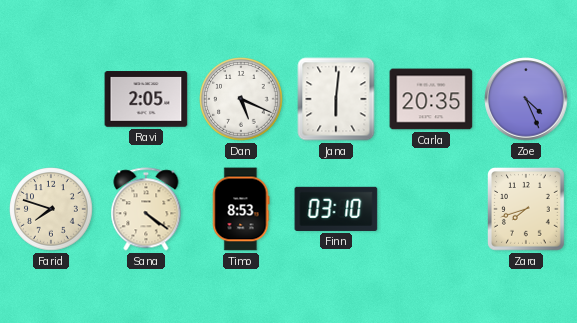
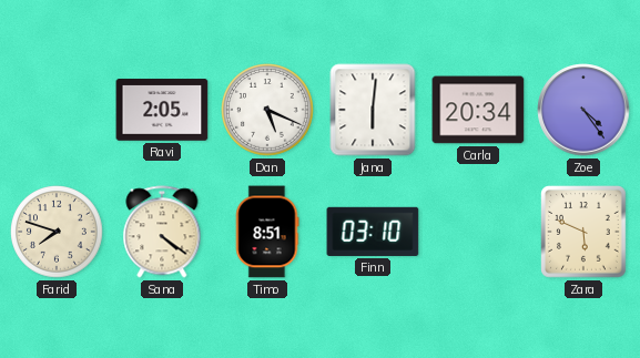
Carla: 20:35 -> 20:34 (478, 110)
Zoe: 4:26 -> 4:24 (583, 110)
Timo: 8:53 -> 8:51 (267, 232)
Zara: 7:42 -> 5:49 (585, 232)
